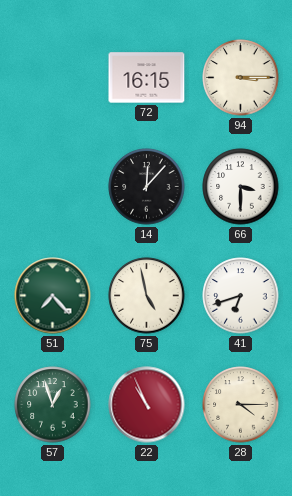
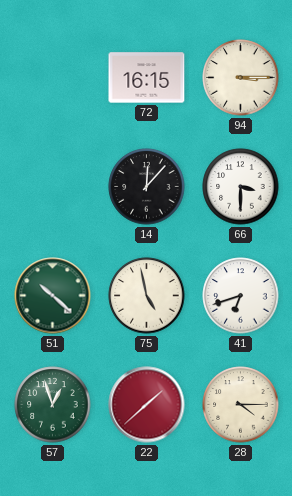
51: 7:23 -> 10:22 (53, 296)
22: 10:56 -> 1:38 (147, 405)
